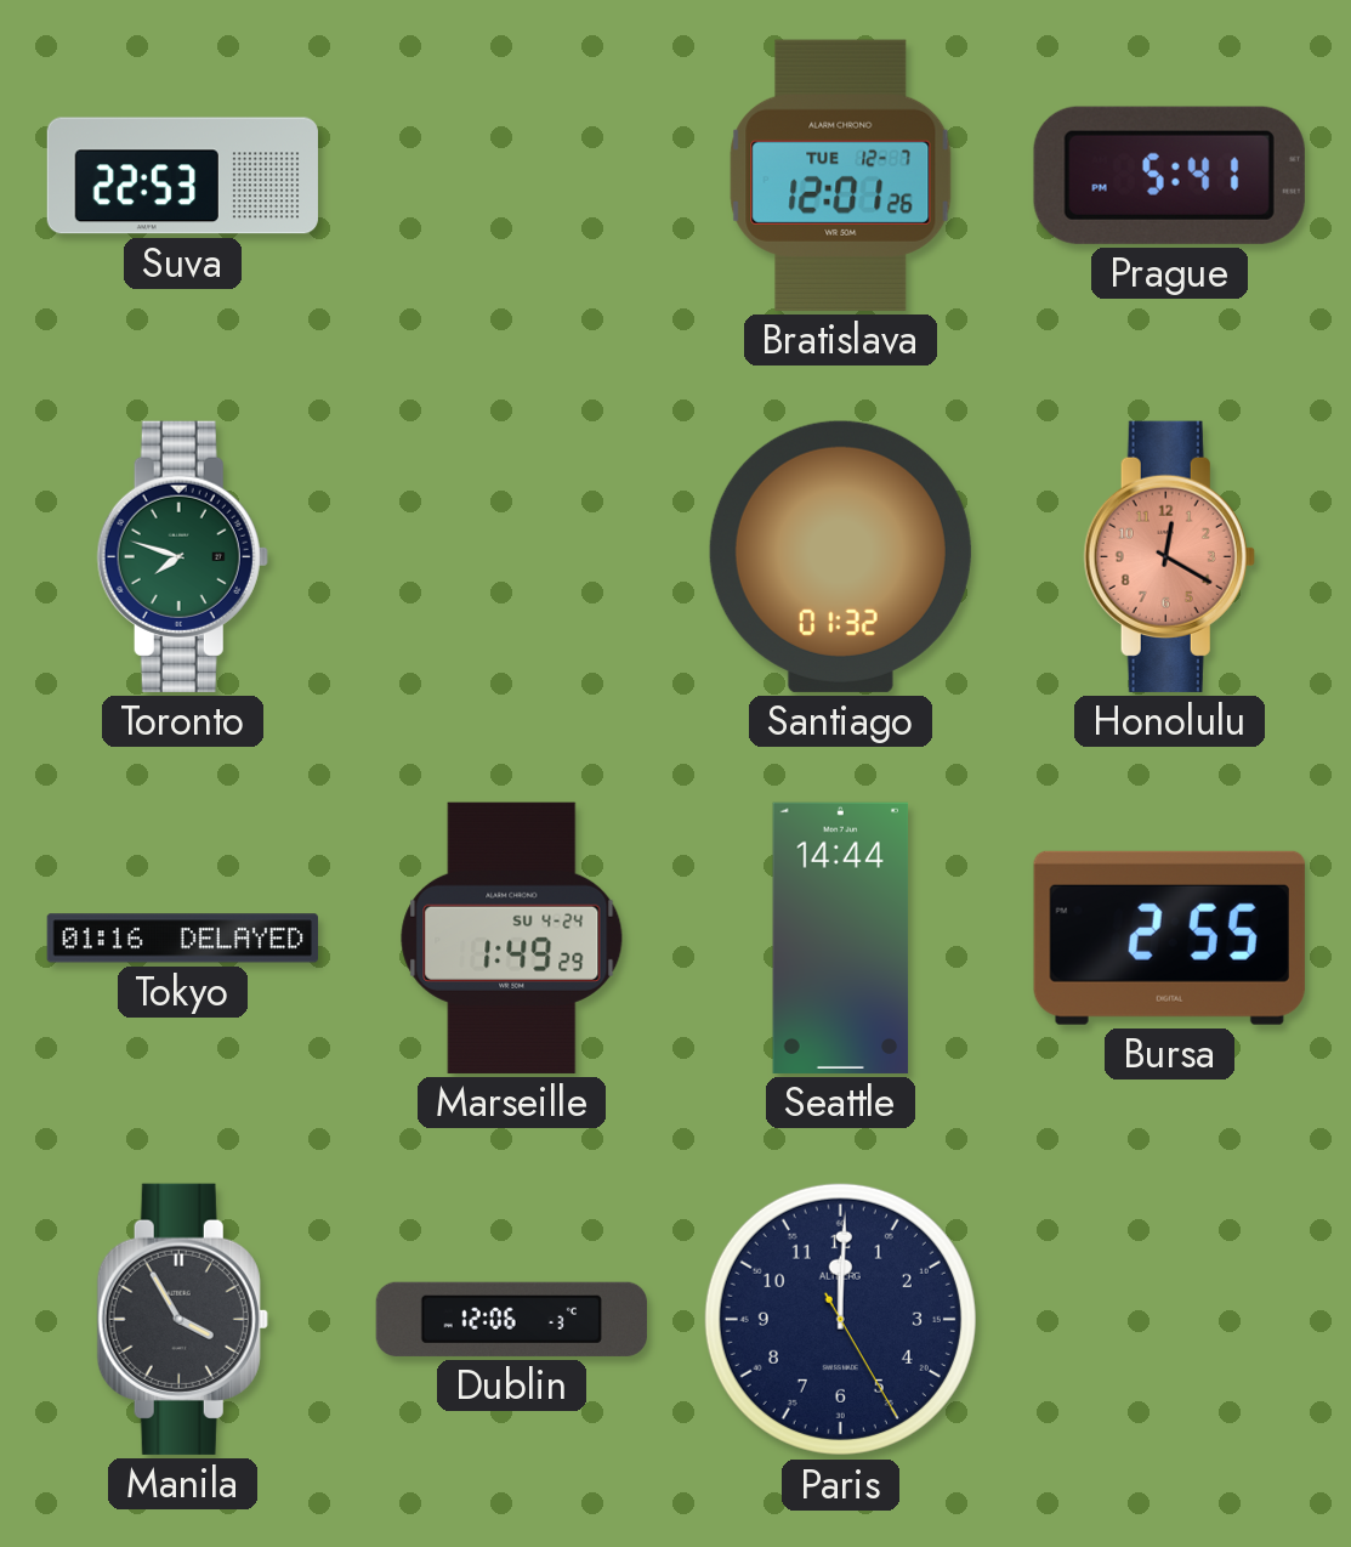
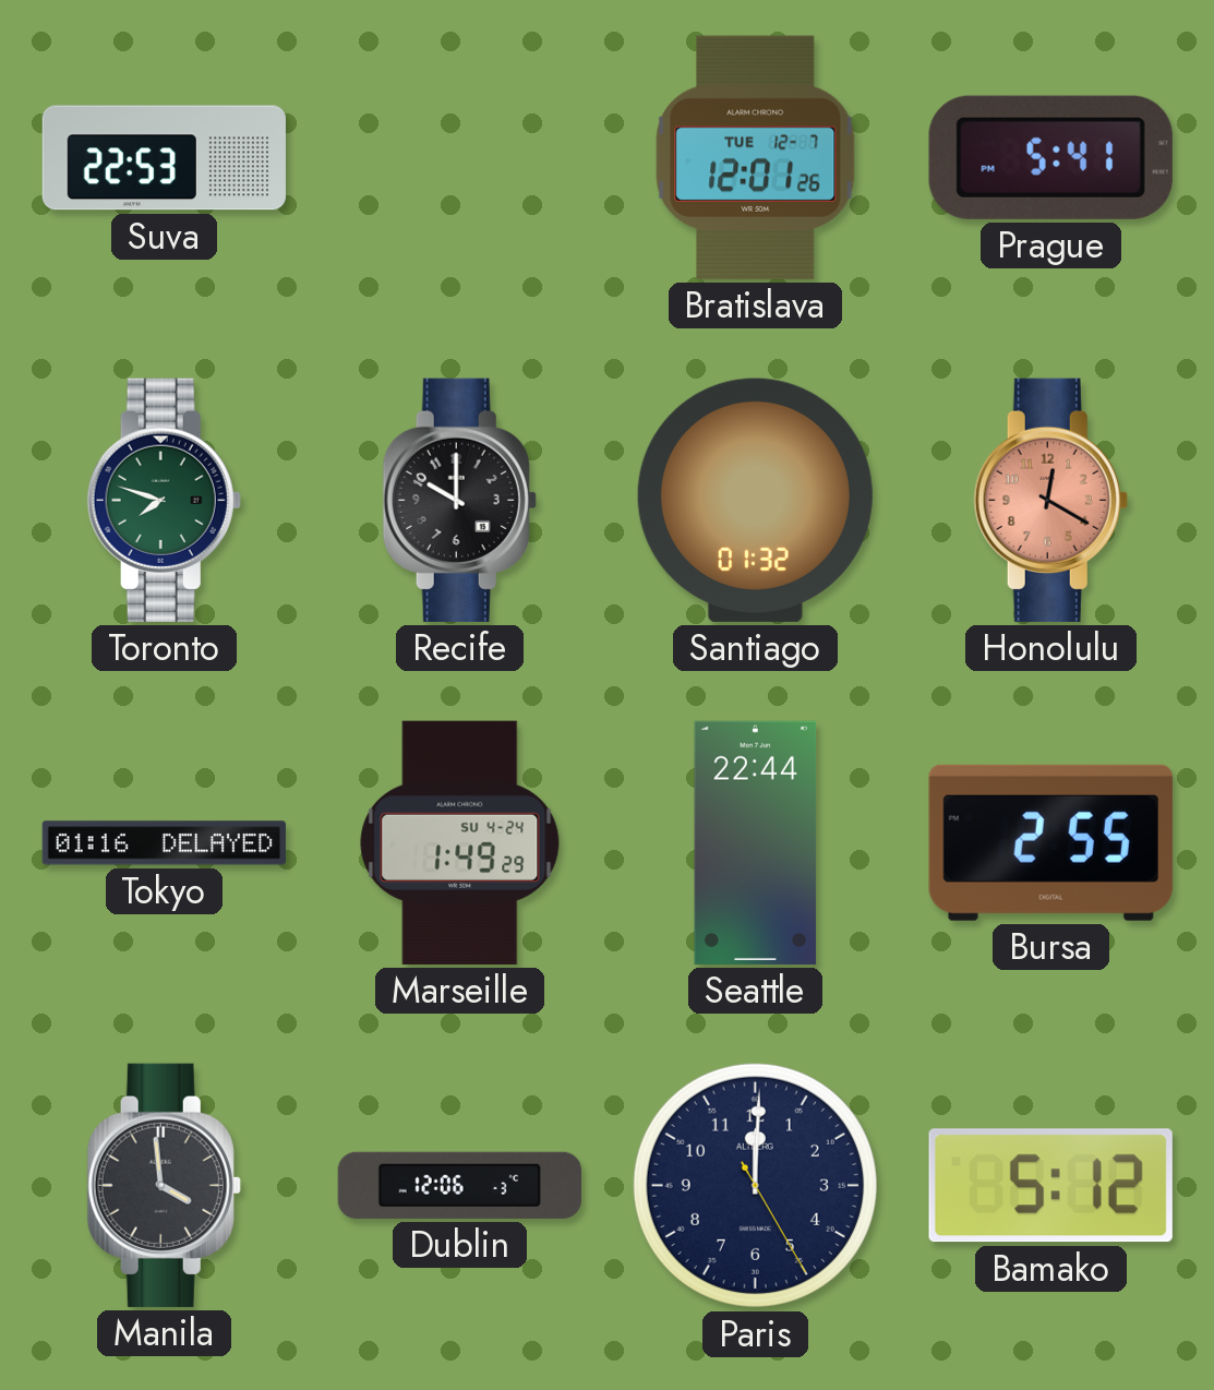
Recife: none -> 10:00 (459, 500)
Seattle: 14:44 -> 22:44 (756, 842)
Manila: 3:55 -> 3:59 (164, 1185)
Bamako: none -> 5:12 (1050, 1186)
